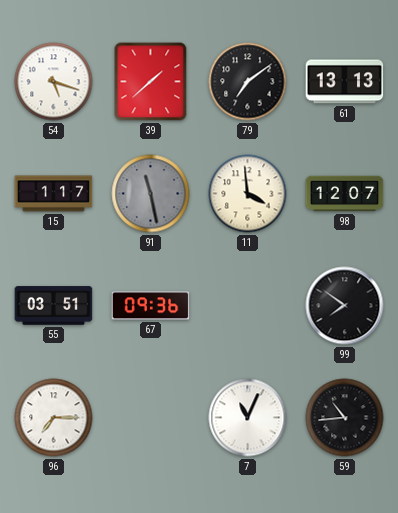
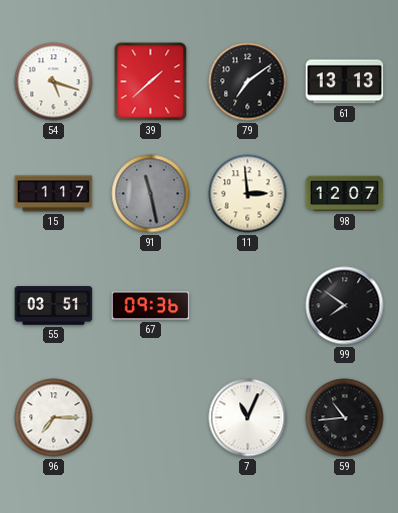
11: 3:59 -> 2:59 (248, 194)
